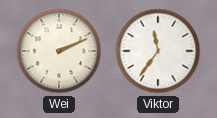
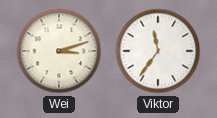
Wei: 2:11 -> 3:12 (59, 51)
